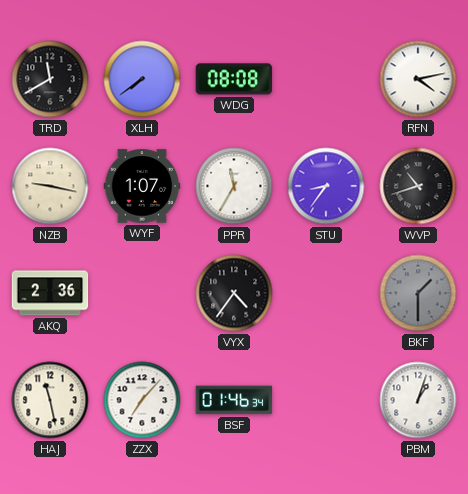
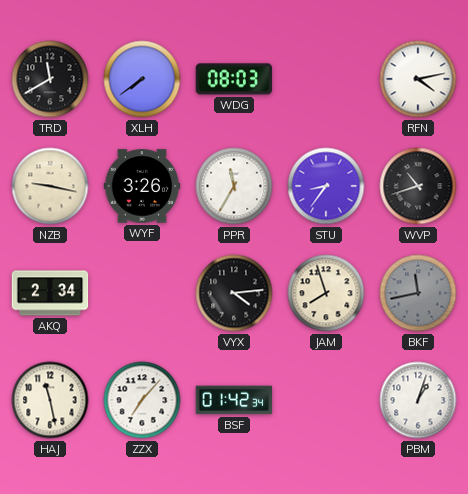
WDG: 08:08 -> 08:03 (234, 79)
WYF: 1:07 -> 3:26 (142, 186)
AKQ: 2:36 -> 2:34 (50, 293)
VYX: 4:36 -> 4:14 (234, 293)
JAM: none -> 7:57 (326, 293)
BKF: 1:30 -> 11:43 (418, 293)
BSF: 01:46 -> 01:42 (234, 400)
